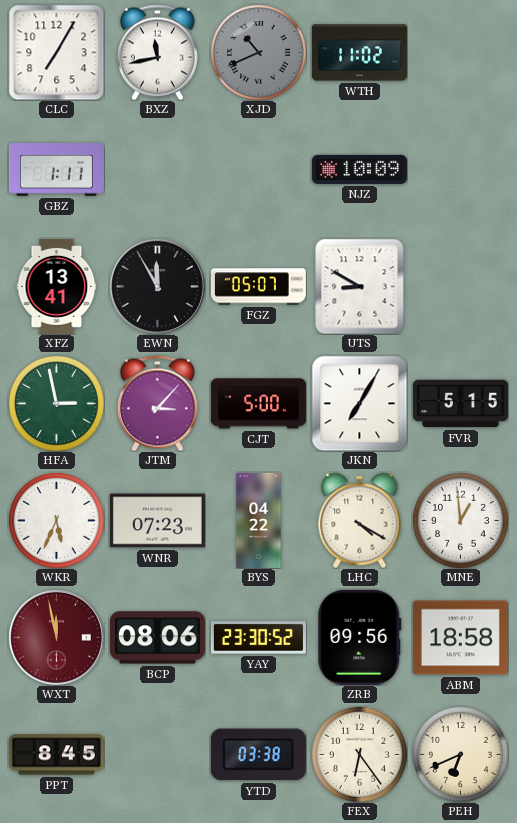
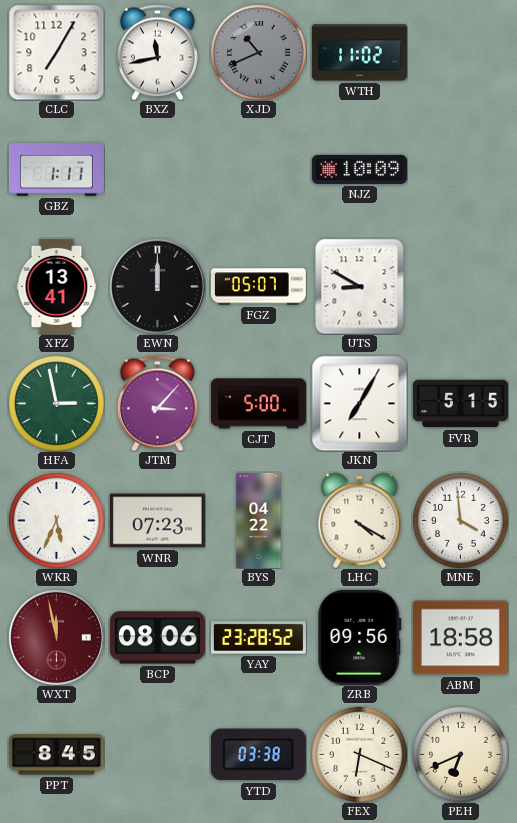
EWN: 11:55 -> 12:00 (157, 286)
MNE: 12:59 -> 3:59 (460, 520)
YAY: 23:30 -> 23:28 (258, 638)
FEX: 6:24 -> 6:19 (359, 754)
